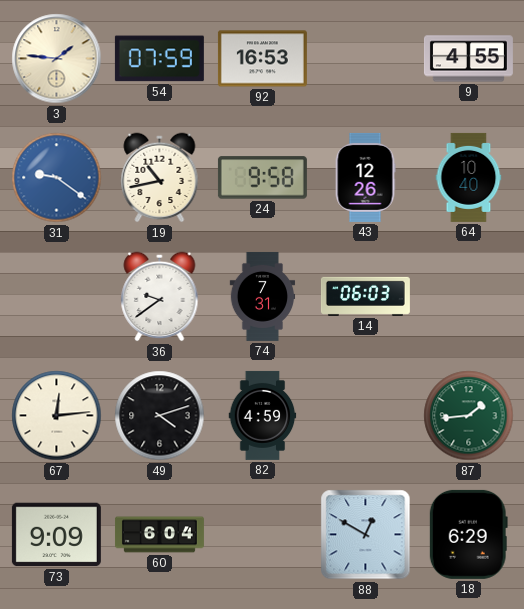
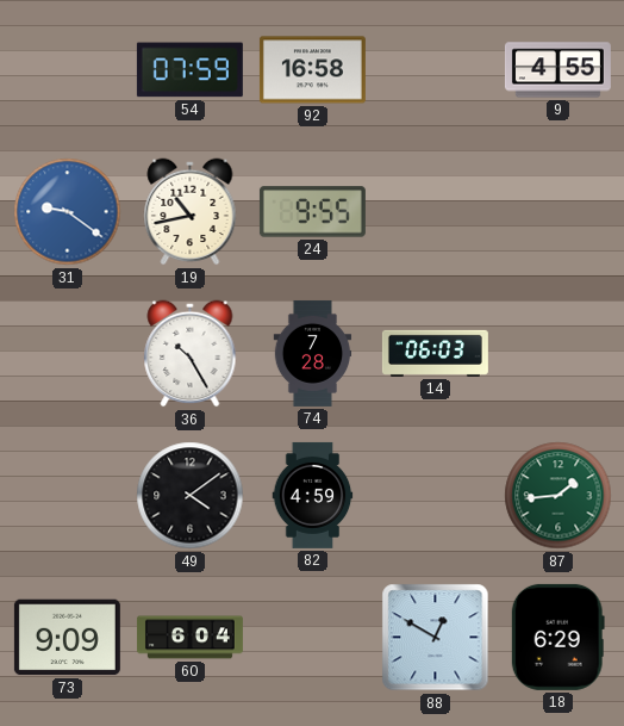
3: 1:46 -> none (57, 59)
92: 16:53 -> 16:58 (312, 70)
24: 9:58 -> 9:55 (312, 212)
43: 12:26 -> none (365, 177)
64: 10:40 -> none (469, 177)
36: 9:39 -> 10:25 (191, 354)
74: 7:31 -> 7:28 (313, 353)
67: 12:14 -> none (57, 416)
49: 4:12 -> 4:09 (191, 496)
